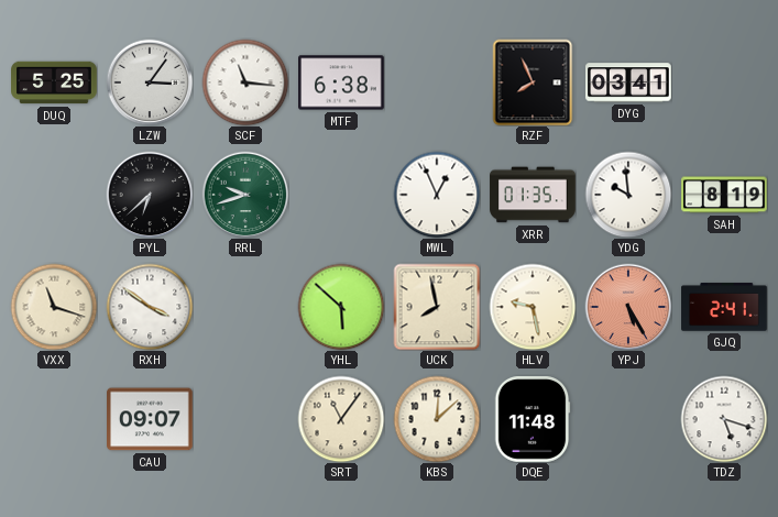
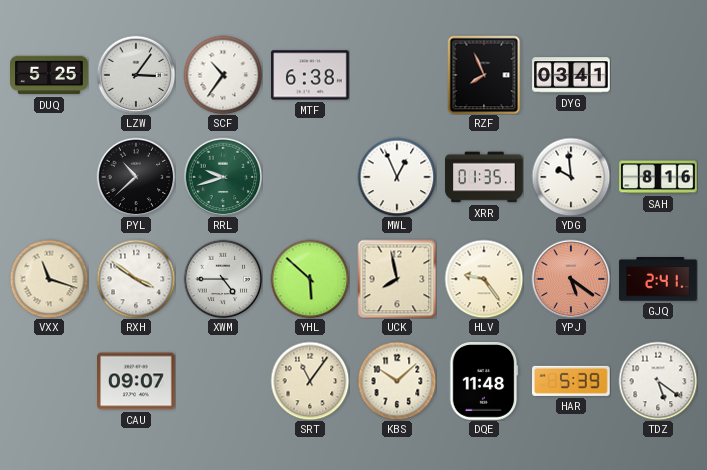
SCF: 11:16 -> 10:36 (223, 75)
PYL: 6:38 -> 10:38 (136, 177)
SAH: 8:19 -> 8:16 (658, 177)
XWM: none -> 4:45 (223, 279)
HLV: 9:28 -> 9:24 (484, 279)
YPJ: 5:25 -> 5:21 (571, 279)
KBS: 12:08 -> 10:08 (397, 381)
HAR: none -> 5:39 (572, 381)
TDZ: 5:18 -> 5:21 (658, 381)
